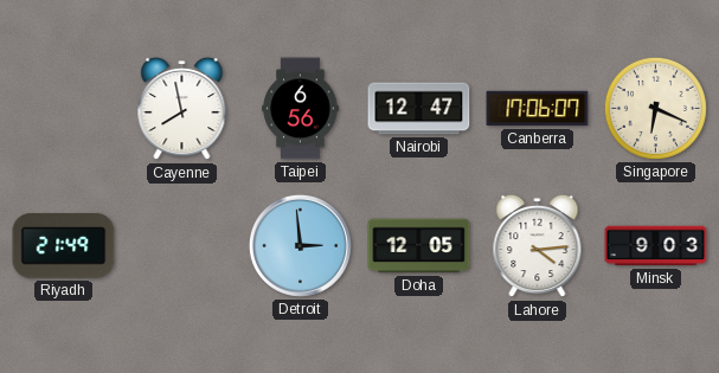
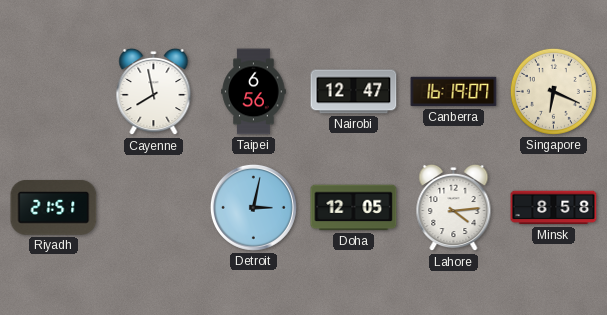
Canberra: 17:06 -> 16:19 (454, 92)
Riyadh: 21:49 -> 21:51 (54, 207)
Detroit: 2:59 -> 3:02 (253, 207)
Minsk: 9:03 -> 8:58 (554, 208)
